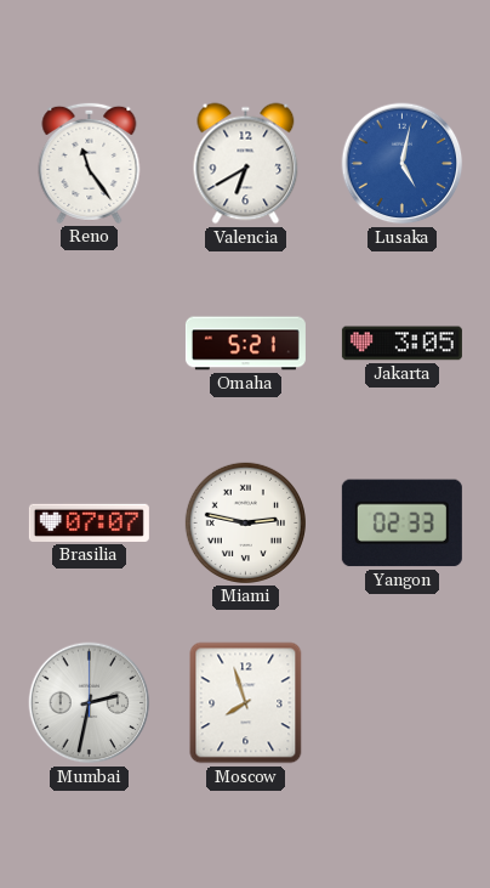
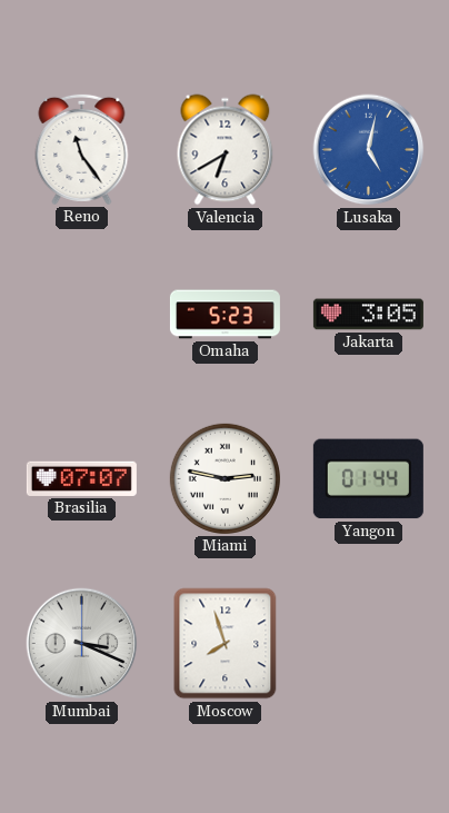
Omaha: 5:21 -> 5:23 (225, 315)
Yangon: 02:33 -> 01:44 (368, 479)
Mumbai: 2:32 -> 3:19 (82, 644)
